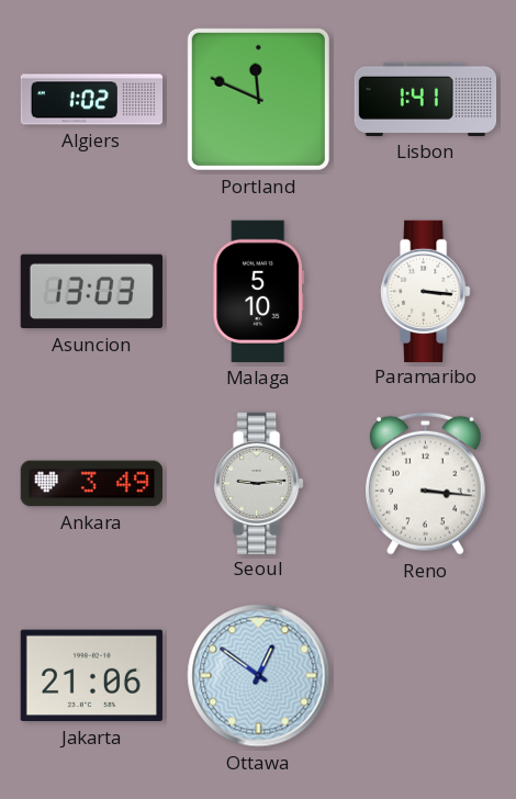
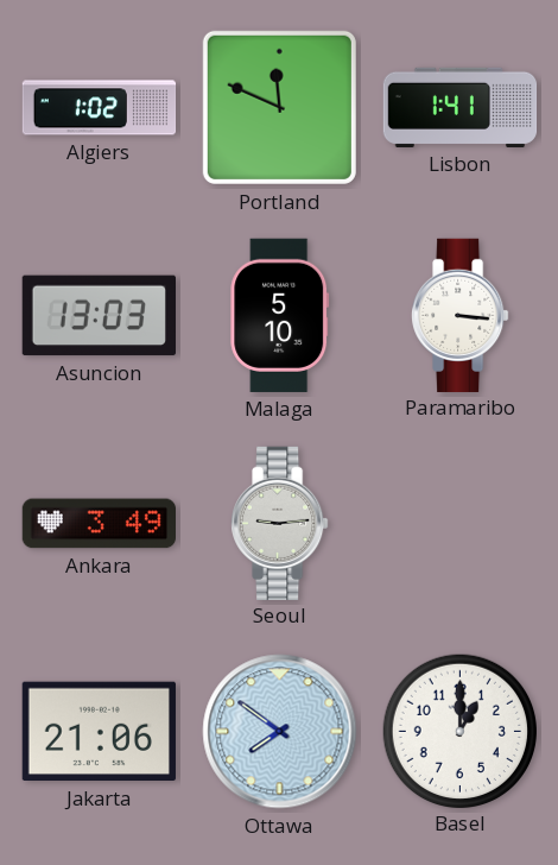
Reno: 3:16 -> none (425, 483)
Ottawa: 12:51 -> 7:51 (280, 732)
Basel: none -> 1:00 (459, 731)
